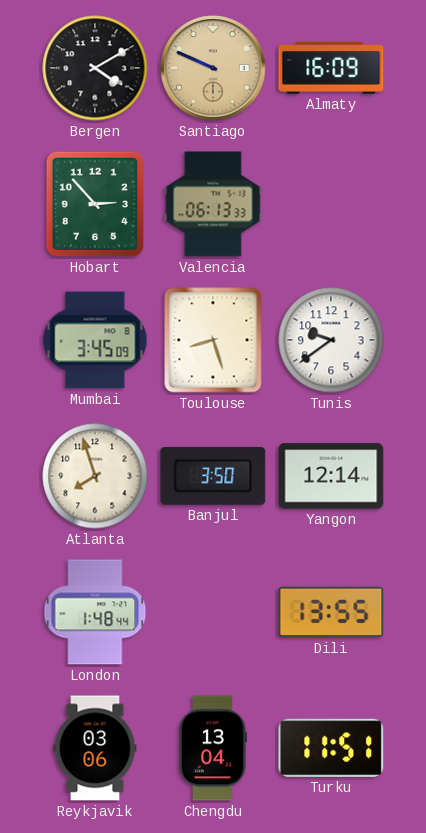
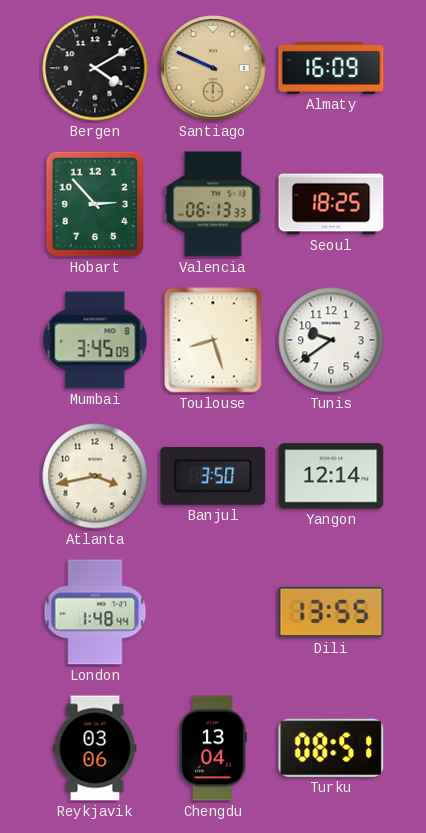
Seoul: none -> 18:25 (331, 204)
Atlanta: 7:57 -> 3:43 (95, 476)
Turku: 11:51 -> 08:51 (331, 748)
